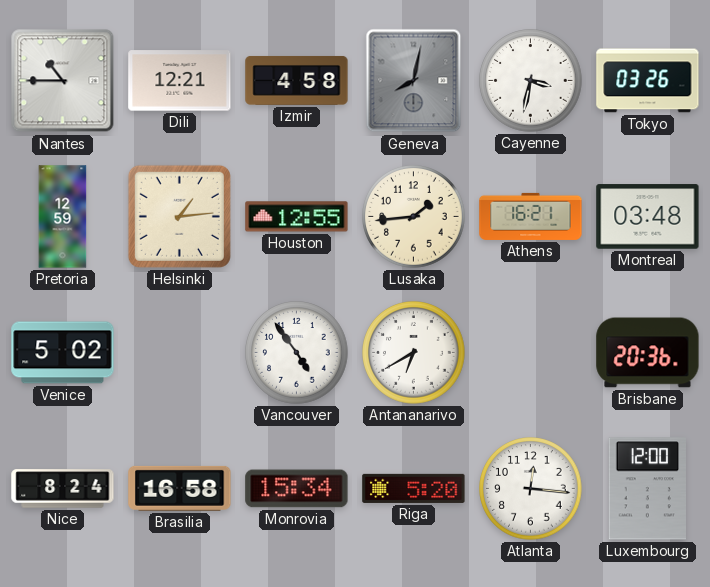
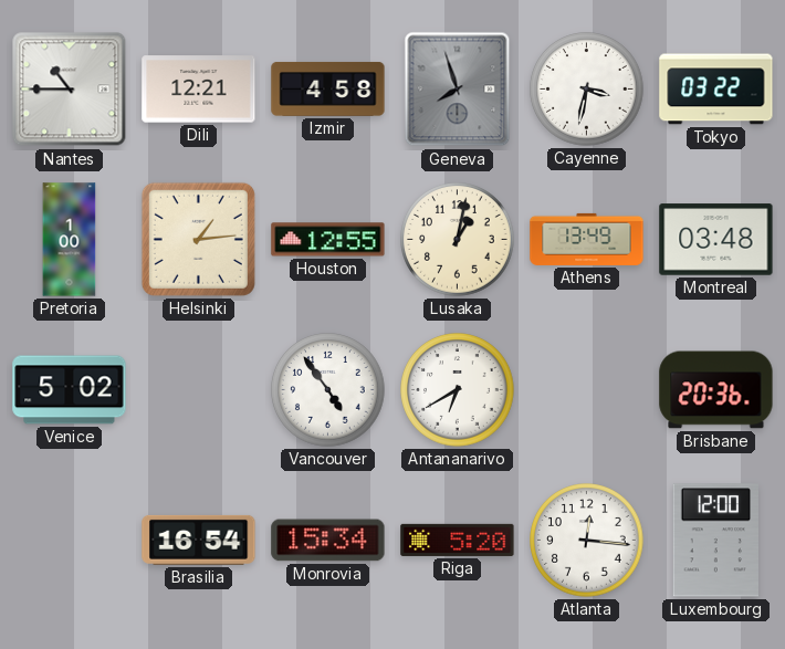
Geneva: 8:02 -> 7:57 (458, 90)
Tokyo: 03:26 -> 03:22 (716, 90)
Pretoria: 12:59 -> 1:00 (70, 240)
Lusaka: 1:44 -> 1:02 (458, 240)
Athens: 16:21 -> 13:49 (587, 239)
Nice: 8:24 -> none (63, 489)
Brasilia: 16:58 -> 16:54 (199, 540)
